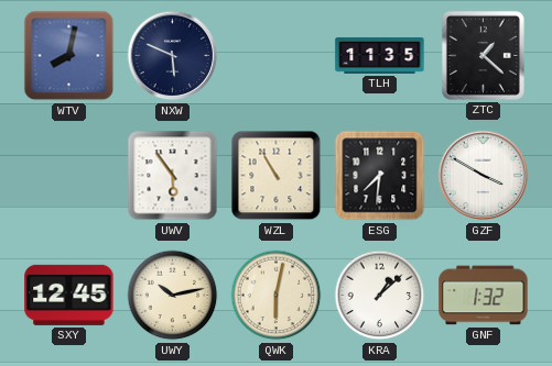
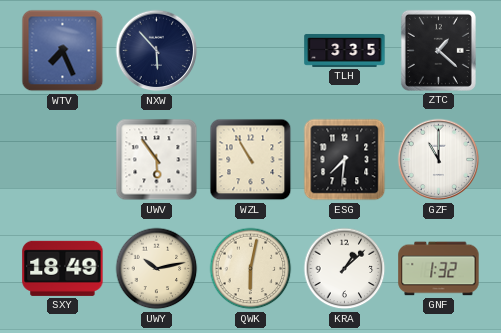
WTV: 8:02 -> 7:26 (63, 51)
NXW: 5:49 -> 5:53 (157, 51)
TLH: 11:35 -> 3:35 (345, 50)
GZF: 3:50 -> 11:00 (439, 160)
SXY: 12:45 -> 18:49 (63, 268)
